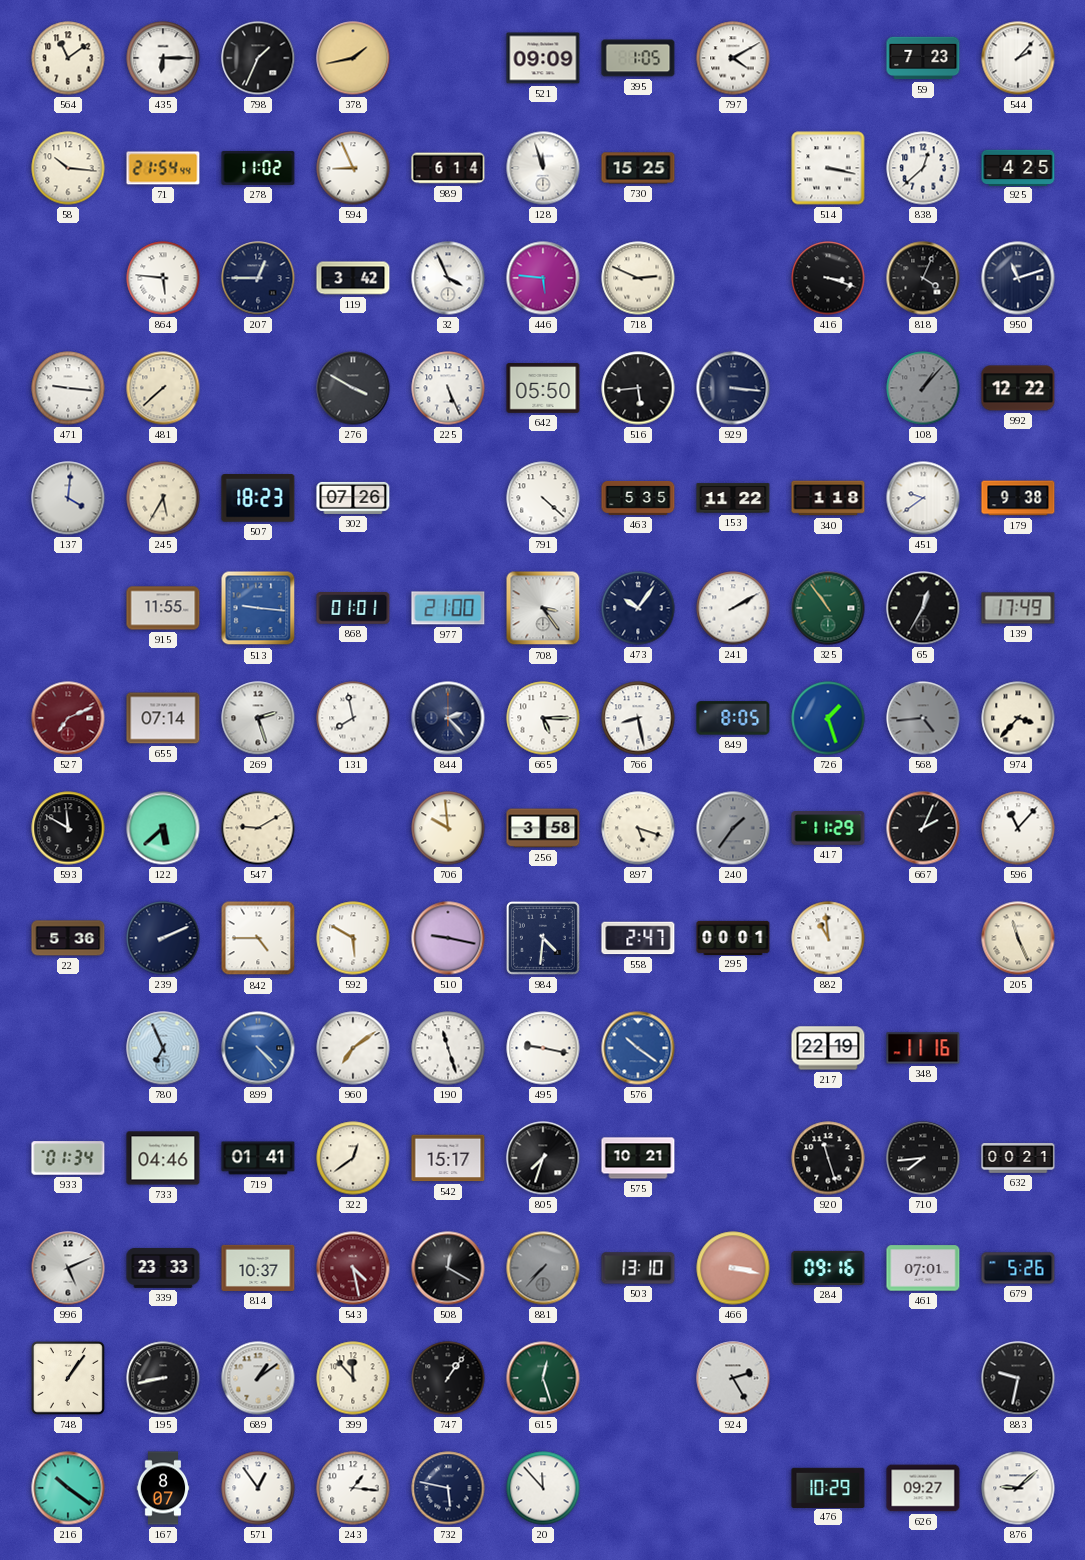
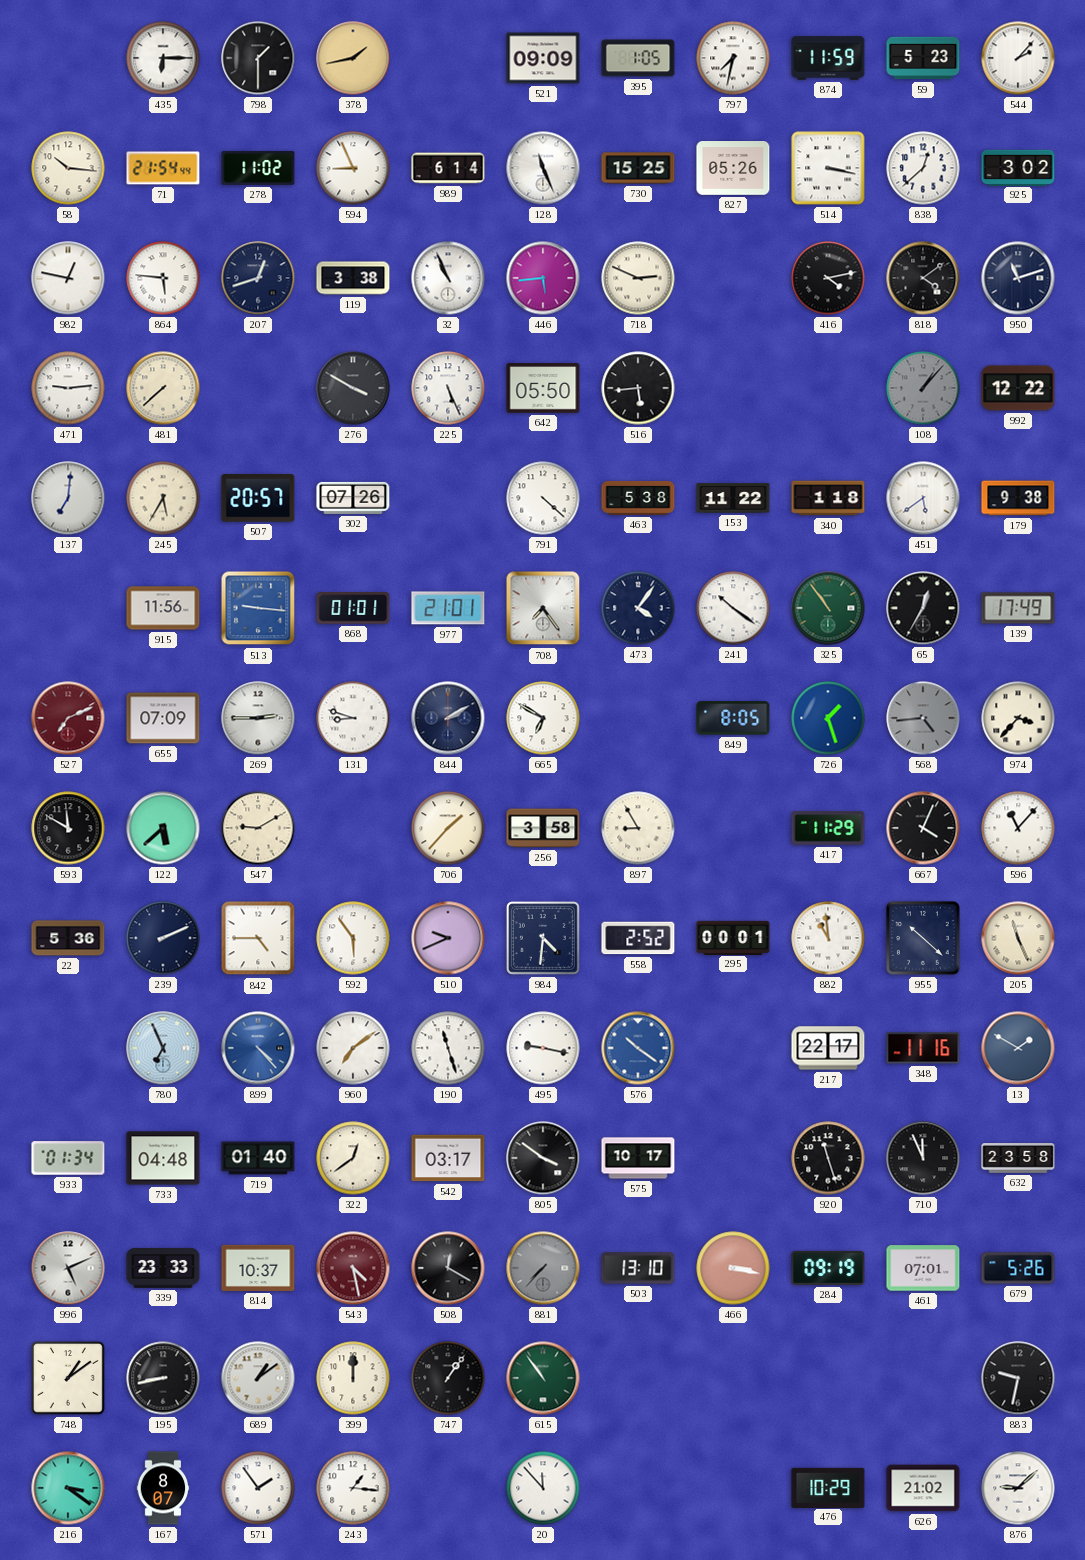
564: 11:09 -> none (68, 58)
798: 1:34 -> 1:30 (258, 58)
797: 4:10 -> 7:32 (733, 58)
874: none -> 11:59 (828, 58)
59: 7:23 -> 5:23 (923, 58)
128: 11:57 -> 11:26 (543, 168)
827: none -> 05:26 (733, 169)
925: 4:25 -> 3:02 (1018, 167)
982: none -> 12:47 (68, 278)
207: 12:45 -> 12:42 (258, 278)
119: 3:42 -> 3:38 (353, 278)
32: 3:56 -> 10:56 (448, 278)
446: 5:46 -> 5:44 (543, 278)
416: 3:18 -> 4:13 (828, 278)
818: 4:04 -> 4:09 (923, 278)
471: 9:16 -> 9:14 (68, 388)
929: 3:16 -> none (733, 388)
137: 4:01 -> 7:01 (68, 498)
507: 18:23 -> 20:57 (258, 498)
463: 5:35 -> 5:38 (638, 498)
451: 9:39 -> 5:39 (923, 498)
915: 11:55 -> 11:56 (163, 608)
977: 21:00 -> 21:01 (448, 608)
708: 3:24 -> 7:24 (543, 608)
473: 10:06 -> 4:06 (638, 608)
241: 2:10 -> 10:21 (733, 608)
655: 07:14 -> 07:09 (163, 718)
269: 2:27 -> 2:45 (258, 718)
131: 7:58 -> 8:48 (353, 718)
844: 2:23 -> 2:10 (448, 718)
665: 5:15 -> 6:50 (543, 718)
766: 8:28 -> none (638, 718)
706: 9:59 -> 1:37 (448, 828)
897: 5:18 -> 8:55 (638, 828)
240: 1:36 -> none (733, 828)
667: 2:04 -> 4:04 (923, 828)
592: 5:50 -> 5:54 (353, 938)
510: 9:17 -> 9:41 (448, 938)
558: 2:47 -> 2:52 (638, 938)
955: none -> 10:22 (924, 939)
217: 22:19 -> 22:17 (828, 1048)
13: none -> 1:50 (1018, 1048)
733: 04:46 -> 04:48 (163, 1158)
719: 01:41 -> 01:40 (258, 1158)
542: 15:17 -> 03:17 (448, 1158)
805: 7:33 -> 3:51 (543, 1158)
575: 10:21 -> 10:17 (638, 1158)
710: 7:44 -> 11:56 (923, 1158)
632: 00:21 -> 23:58 (1018, 1158)
284: 09:16 -> 09:19 (828, 1268)
748: 1:06 -> 1:09 (69, 1379)
399: 11:53 -> 12:00 (353, 1378)
615: 12:27 -> 10:54 (543, 1378)
924: 2:25 -> none (733, 1378)
216: 10:21 -> 3:21 (68, 1488)
571: 12:54 -> 1:54 (258, 1488)
732: 5:47 -> none (448, 1488)
626: 09:27 -> 21:02 (923, 1488)
